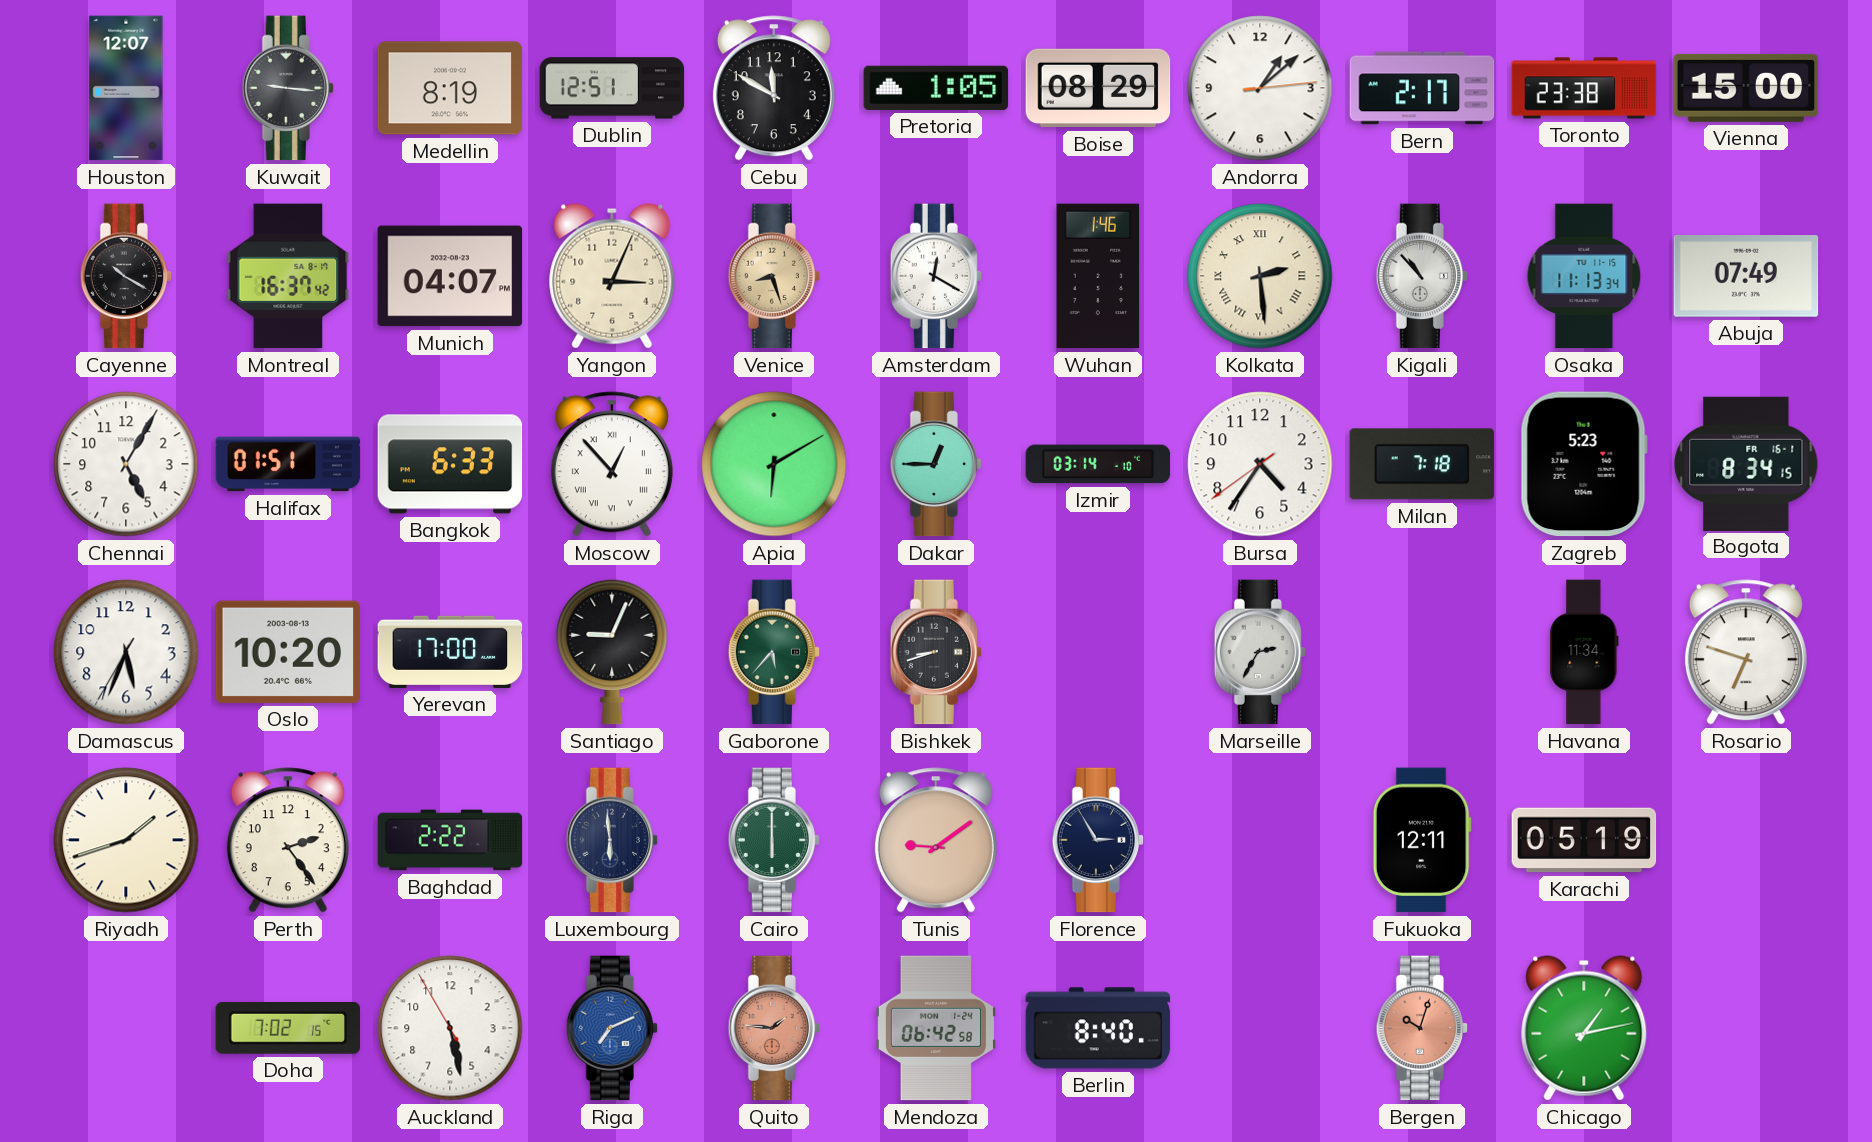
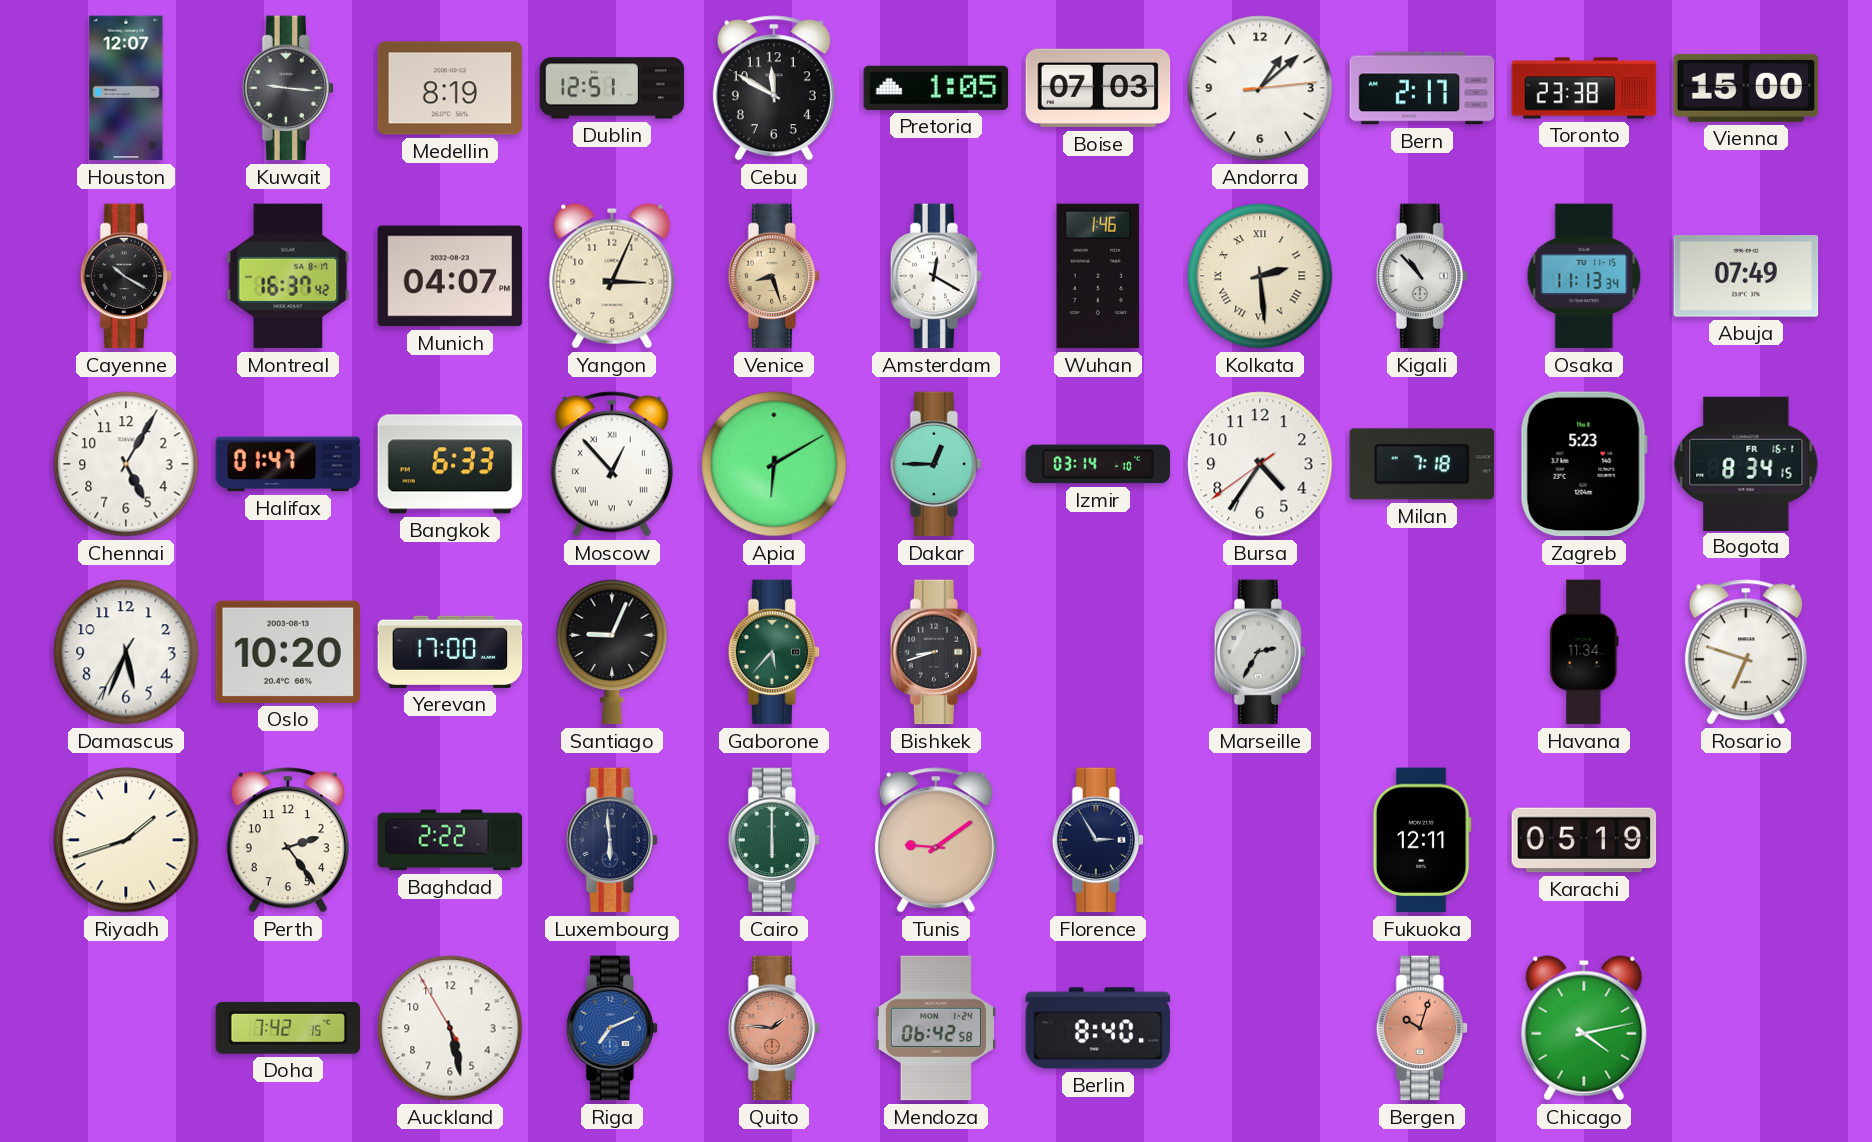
Boise: 08:29 -> 07:03 (1098, 88)
Halifax: 01:51 -> 01:47 (288, 464)
Doha: 7:02 -> 7:42 (288, 1028)
Chicago: 1:13 -> 4:13 (1584, 1028)
